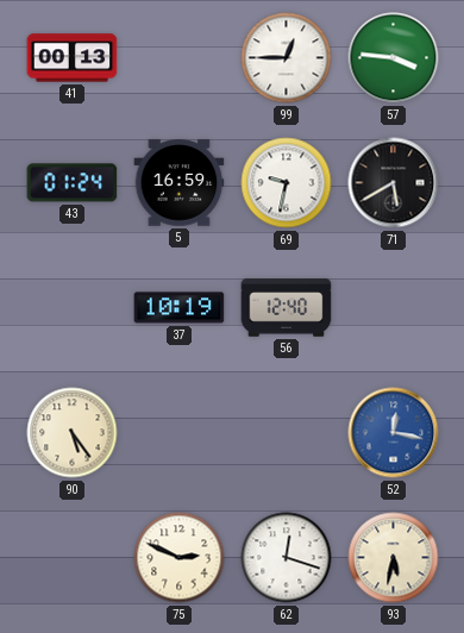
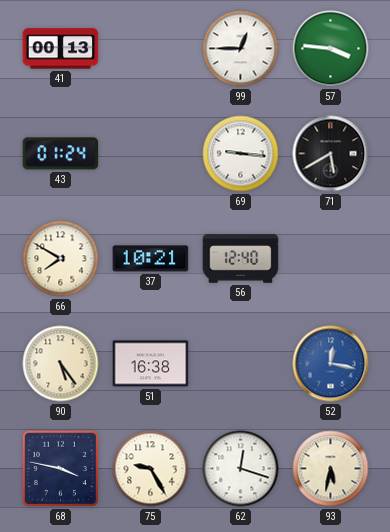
5: 16:59 -> none (180, 183)
69: 9:32 -> 9:16 (241, 154)
66: none -> 7:50 (61, 259)
37: 10:19 -> 10:21 (151, 259)
51: none -> 16:38 (151, 364)
68: none -> 3:47 (60, 468)
75: 2:49 -> 9:25 (151, 469)
